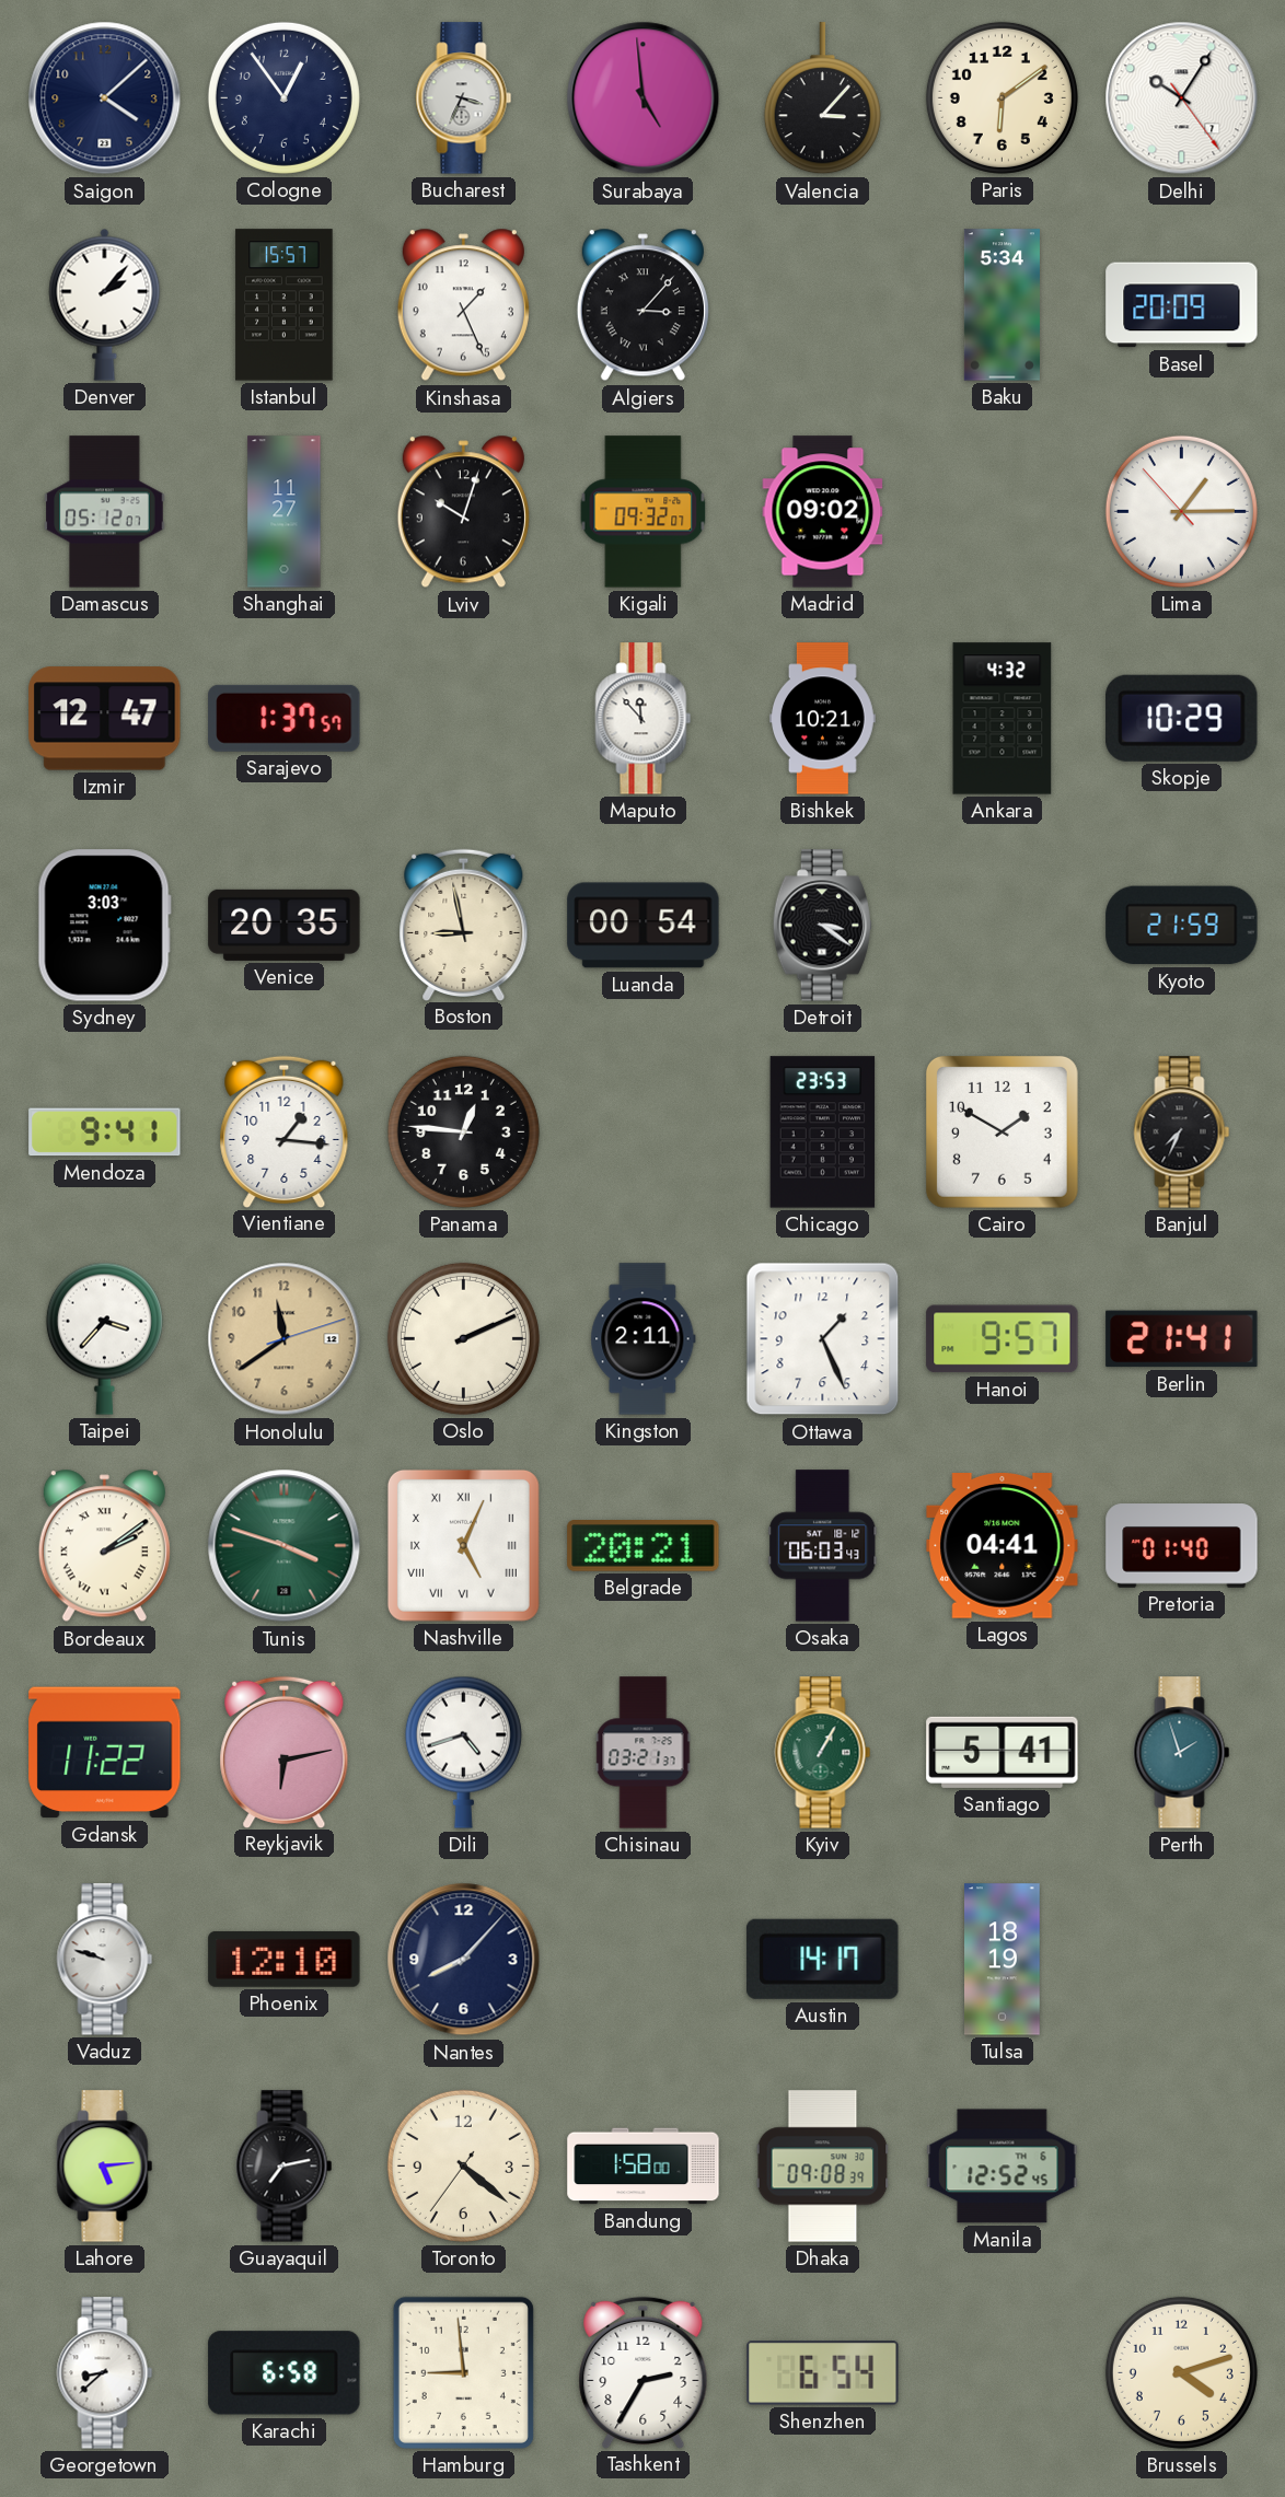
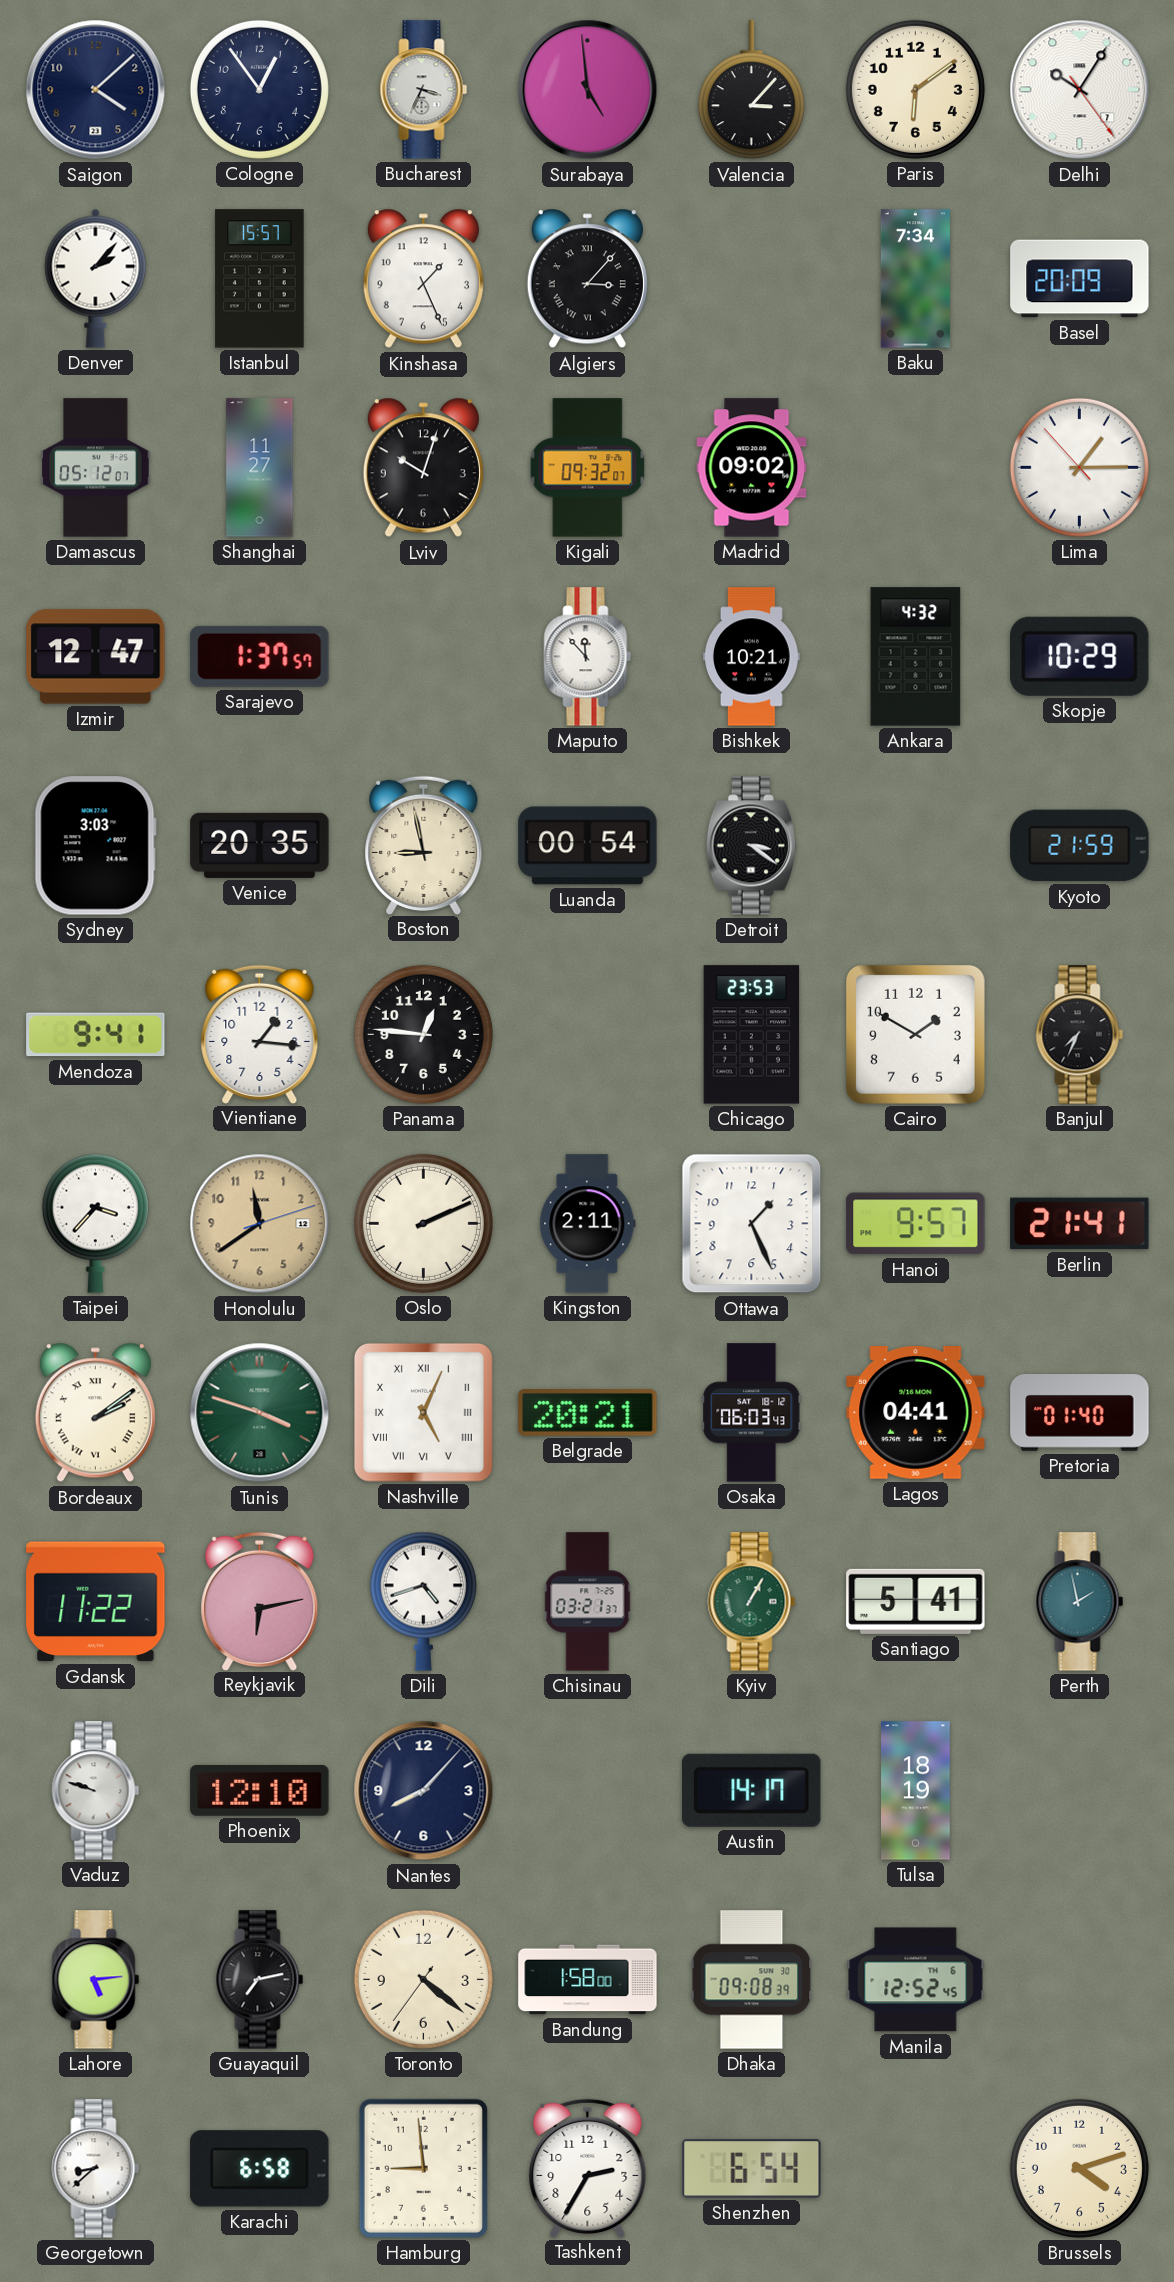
Baku: 5:34 -> 7:34 (915, 279)
Perth: 1:57 -> 1:58 (1080, 1602)
